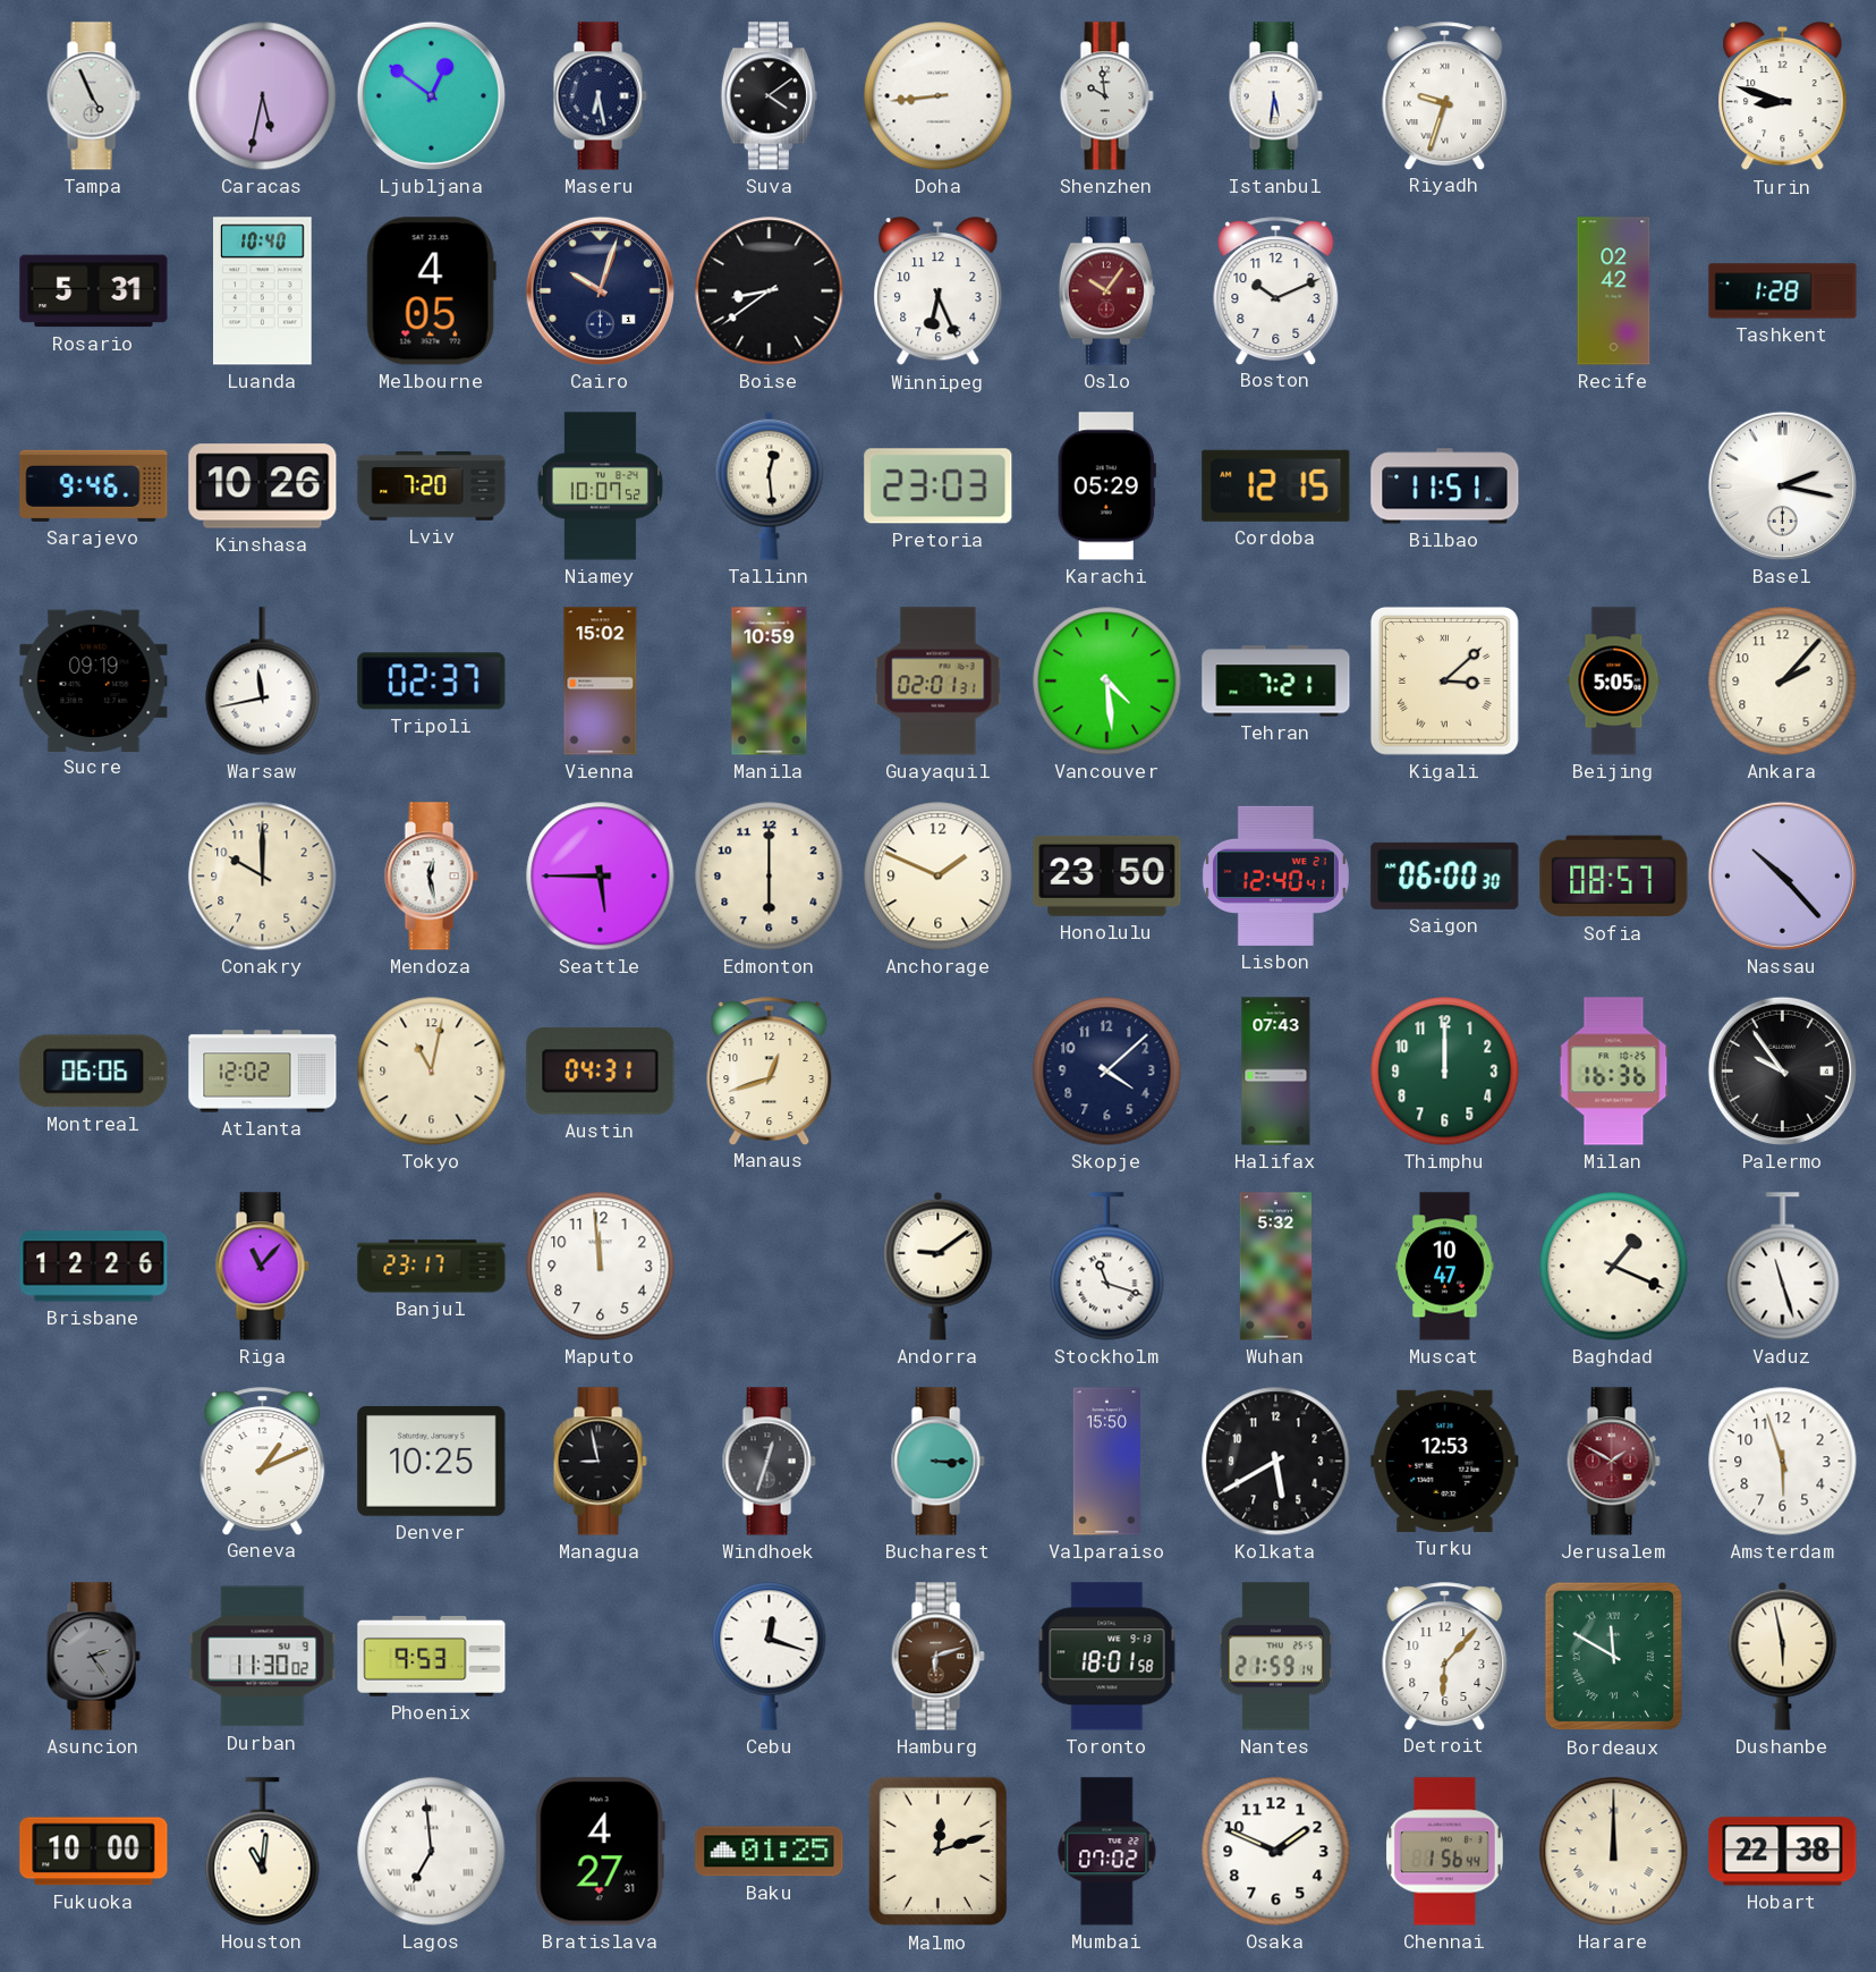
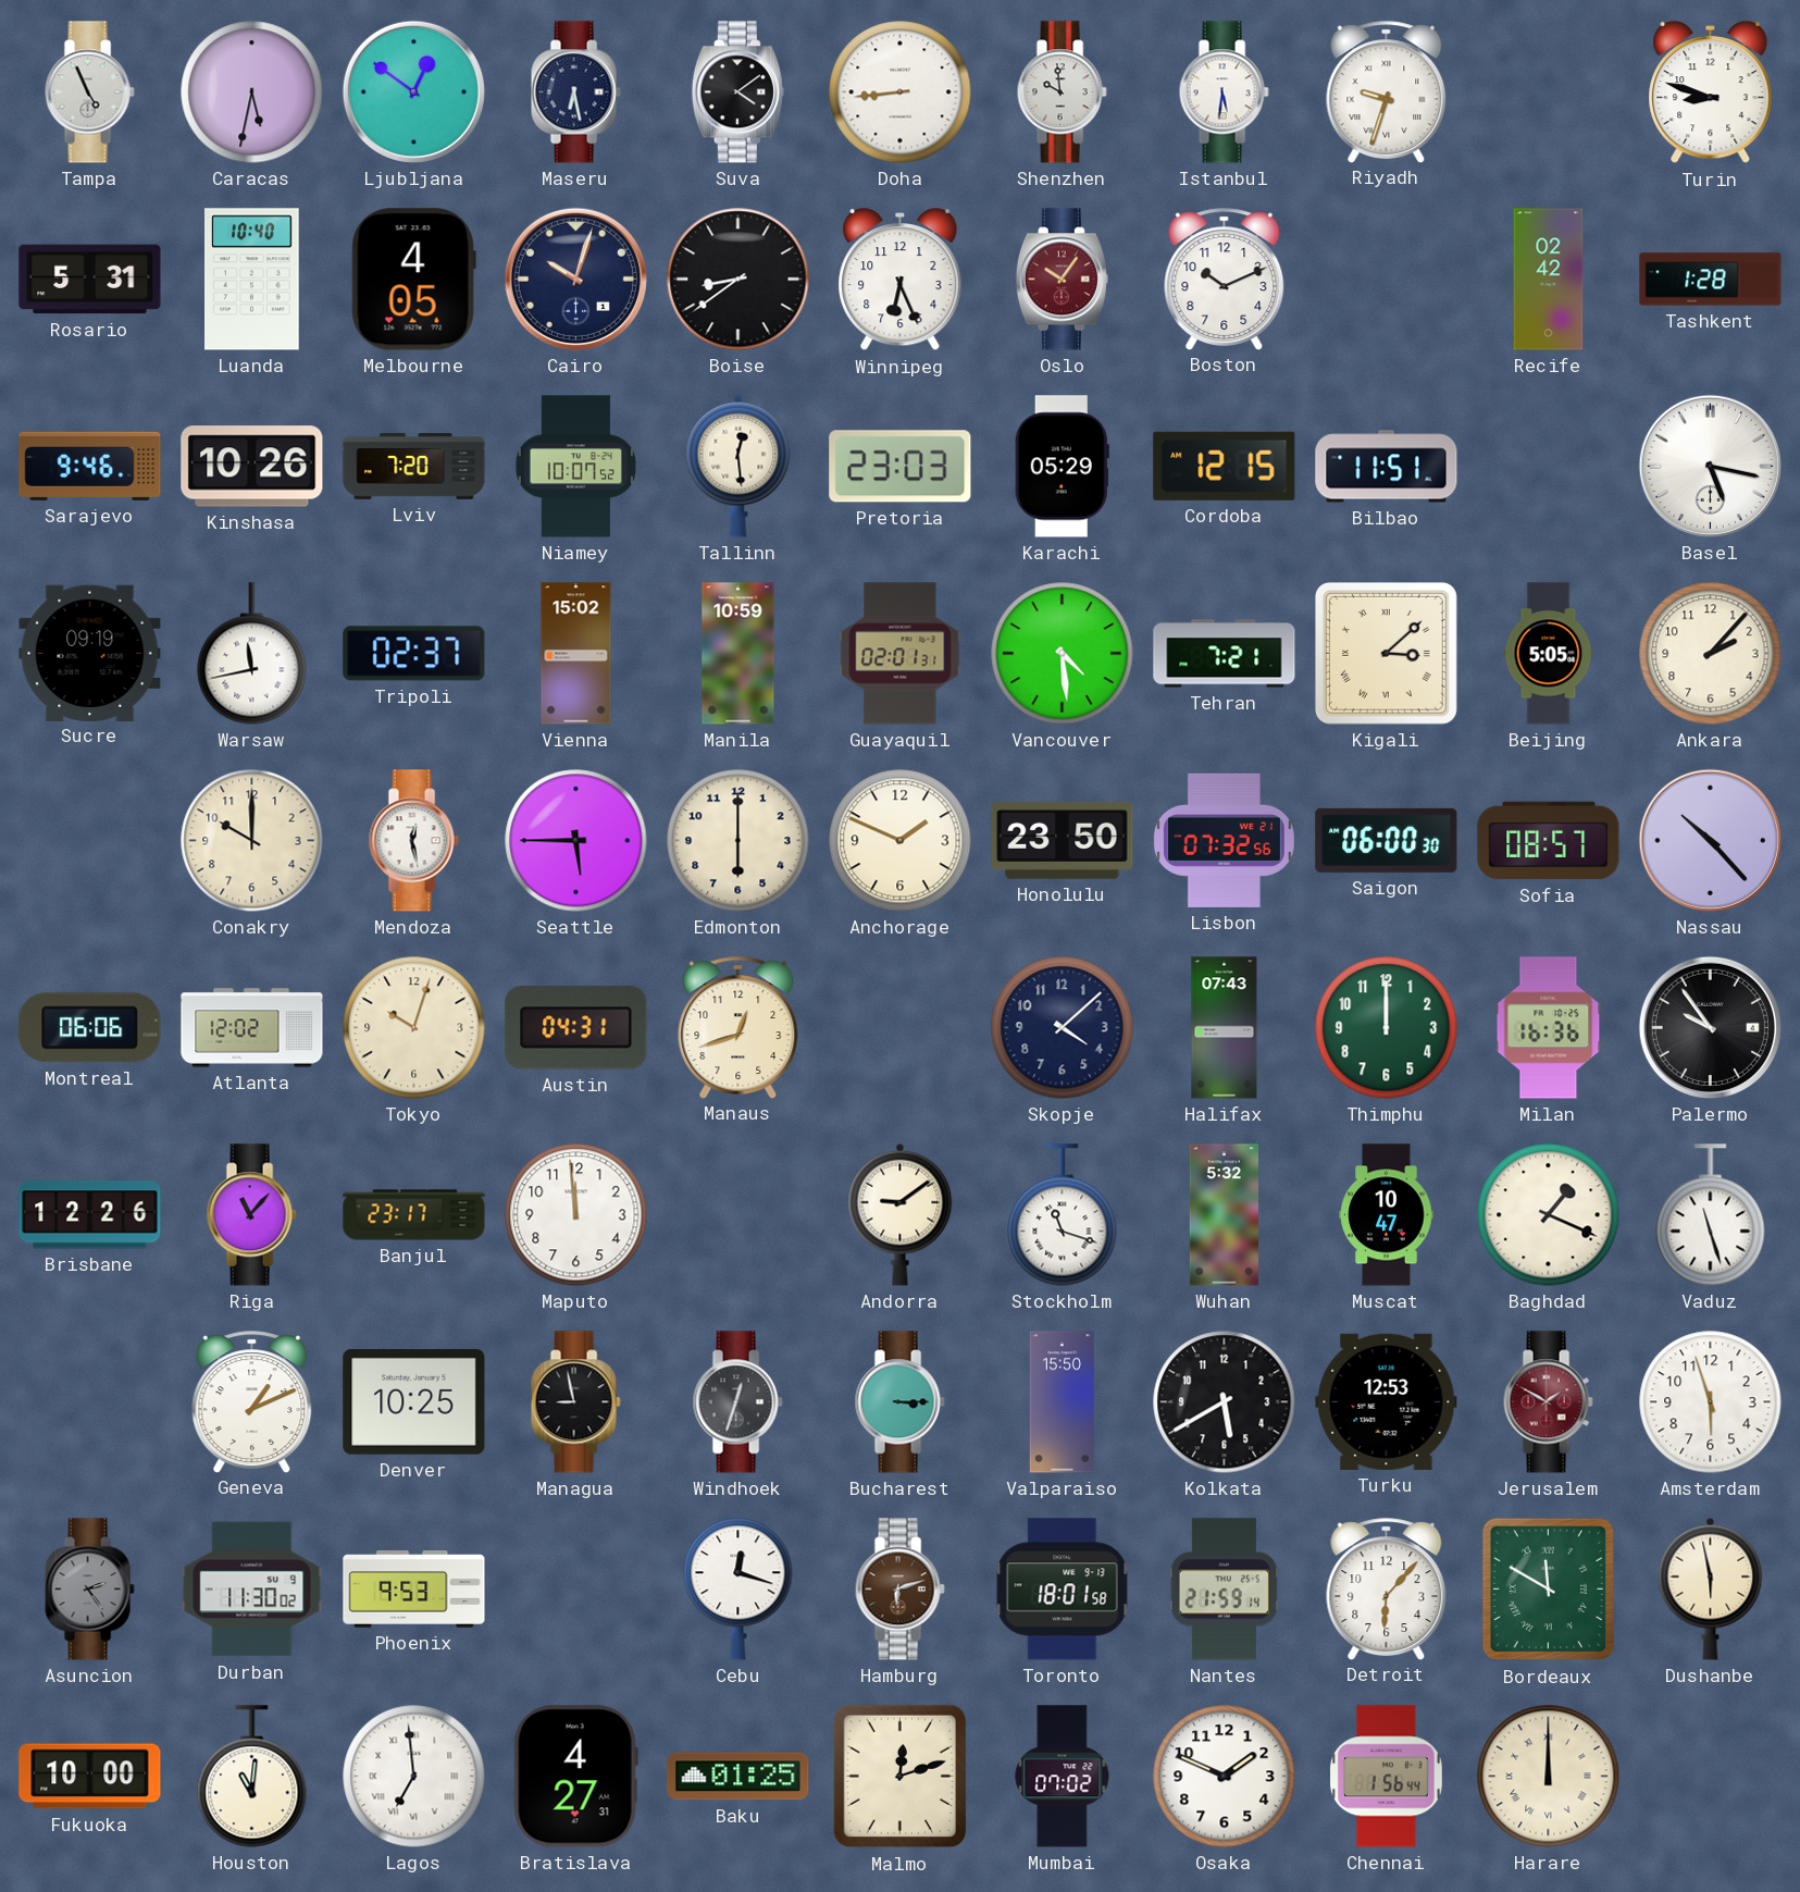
Basel: 2:17 -> 5:17 (1710, 466)
Lisbon: 12:40 -> 07:32 (1224, 840)
Tokyo: 11:02 -> 10:03 (414, 1028)
Hobart: 22:38 -> none (1783, 1852)
